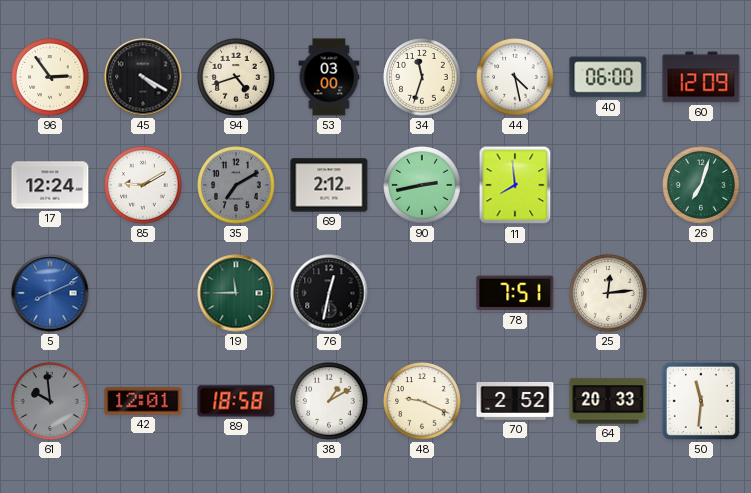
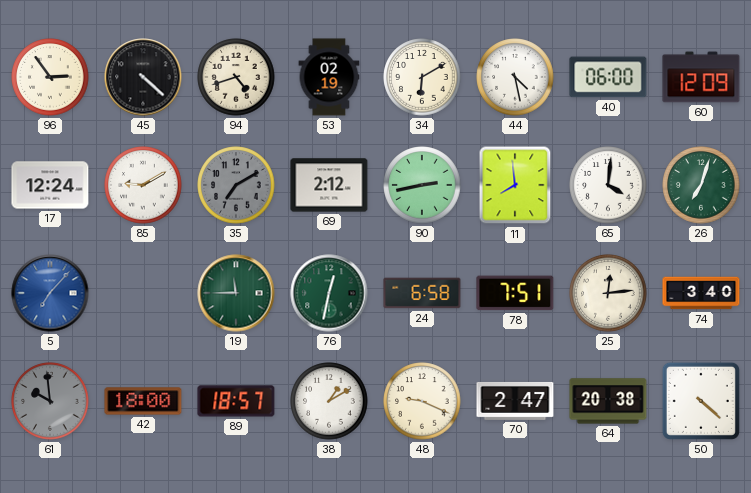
45: 4:20 -> 4:22 (143, 77)
53: 03:00 -> 02:19 (329, 77)
34: 11:33 -> 6:10 (422, 77)
65: none -> 4:01 (608, 185)
5: 8:11 -> 7:07 (50, 293)
76 dial: black -> green (329, 293)
24: none -> 6:58 (422, 293)
74: none -> 3:40 (701, 293)
42: 12:01 -> 18:00 (143, 401)
89: 18:58 -> 18:57 (236, 401)
70: 2:52 -> 2:47 (515, 401)
64: 20:33 -> 20:38 (608, 401)
50: 11:31 -> 4:22 (701, 401)
